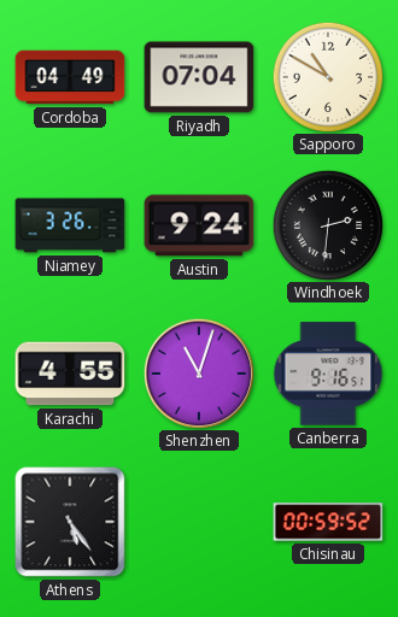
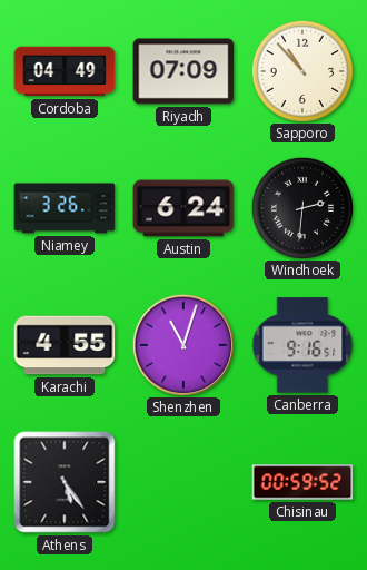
Riyadh: 07:04 -> 07:09 (183, 71)
Sapporo: 10:50 -> 10:53 (301, 70)
Austin: 9:24 -> 6:24 (183, 208)
